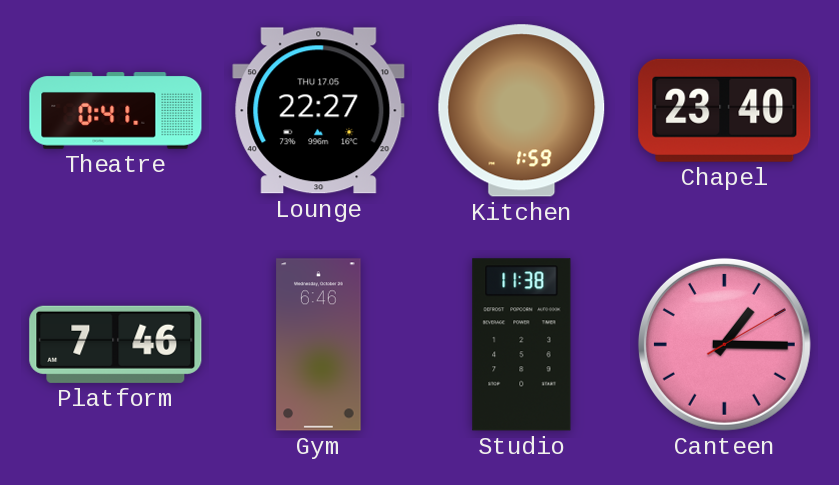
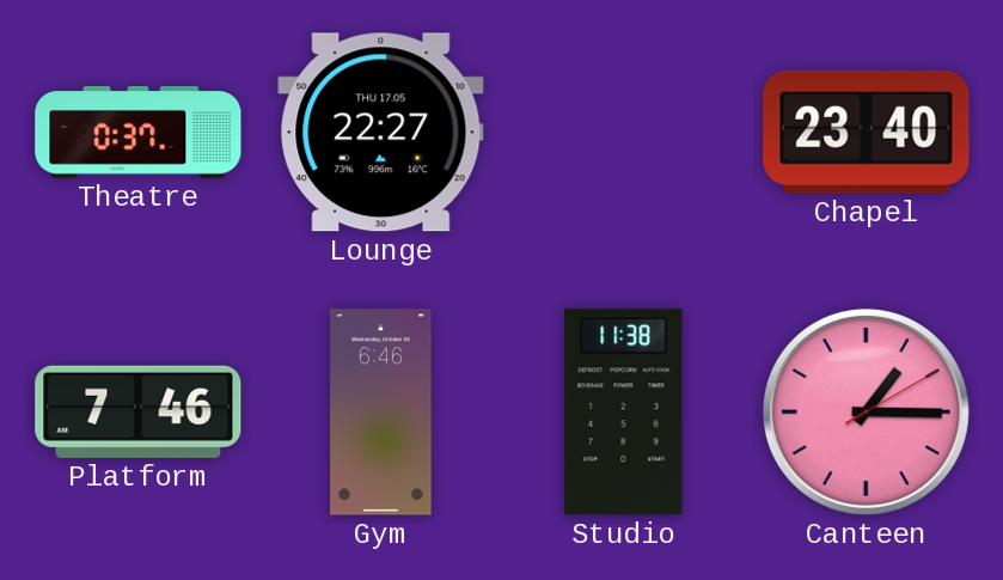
Theatre: 0:41 -> 0:37 (139, 133)
Kitchen: 1:59 -> none (522, 111)
